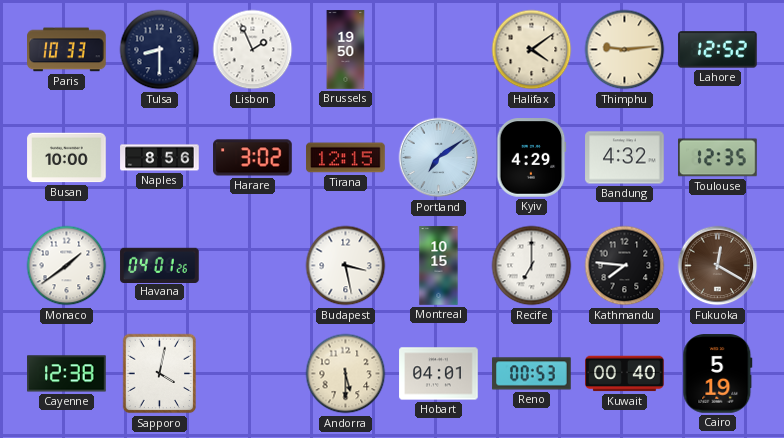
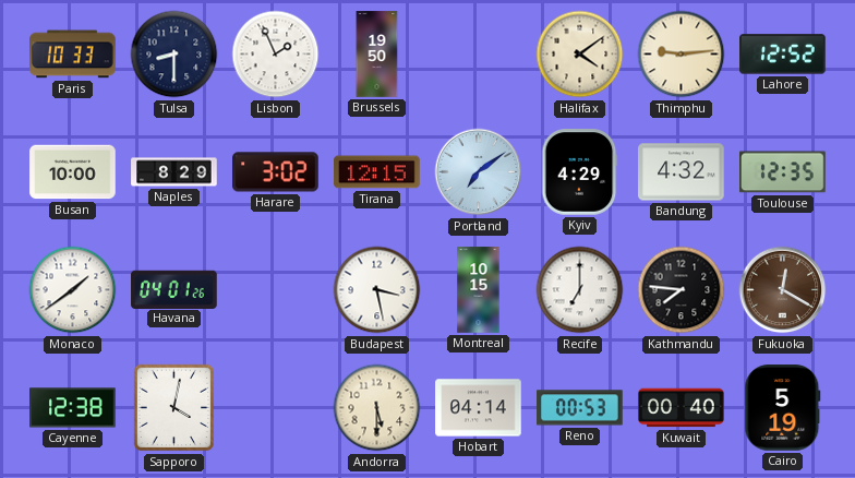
Naples: 8:56 -> 8:29 (174, 172)
Hobart: 04:01 -> 04:14 (479, 408)
